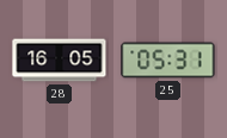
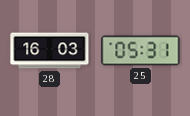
28: 16:05 -> 16:03 (50, 51)
